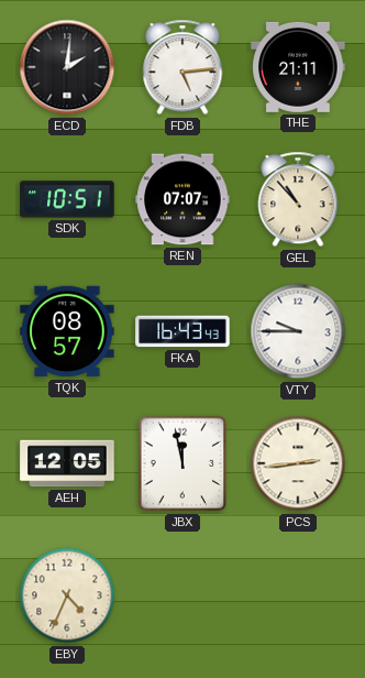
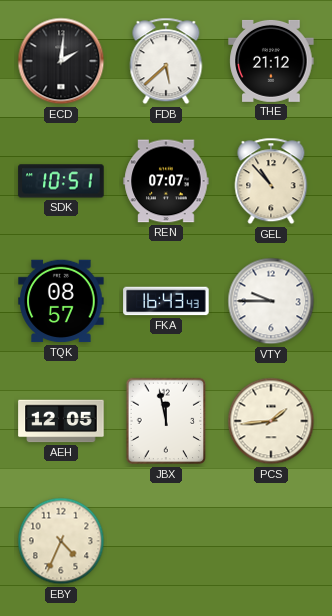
FDB: 5:14 -> 5:38 (166, 61)
THE: 21:11 -> 21:12 (271, 61)
PCS: 2:44 -> 1:44 (271, 421)
